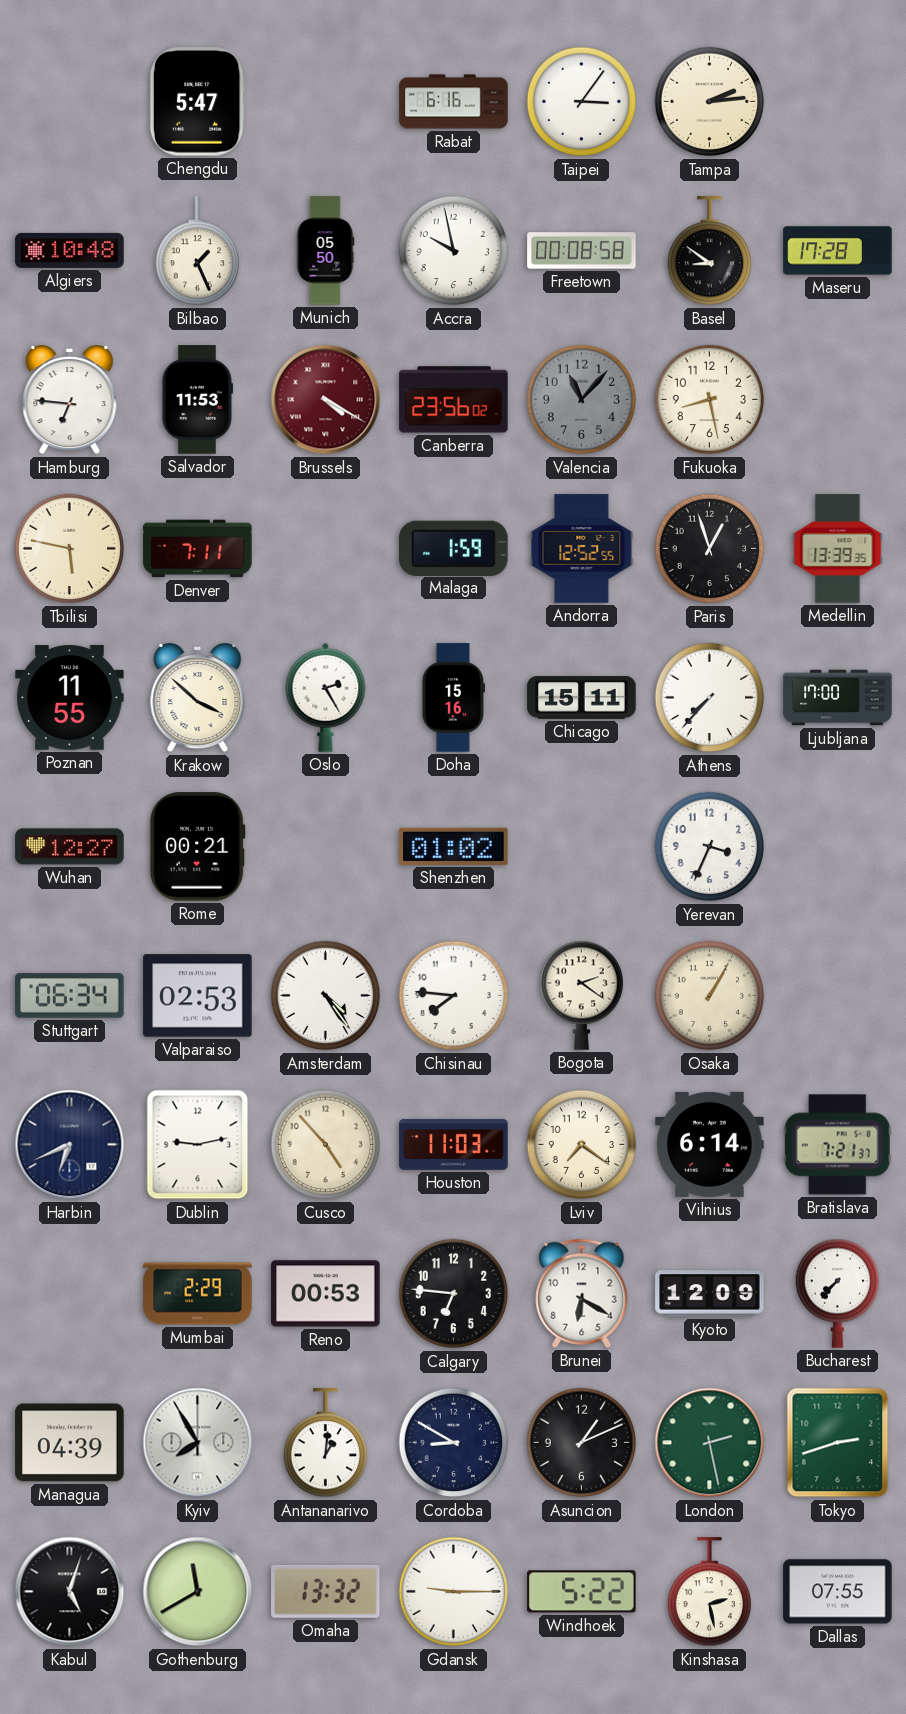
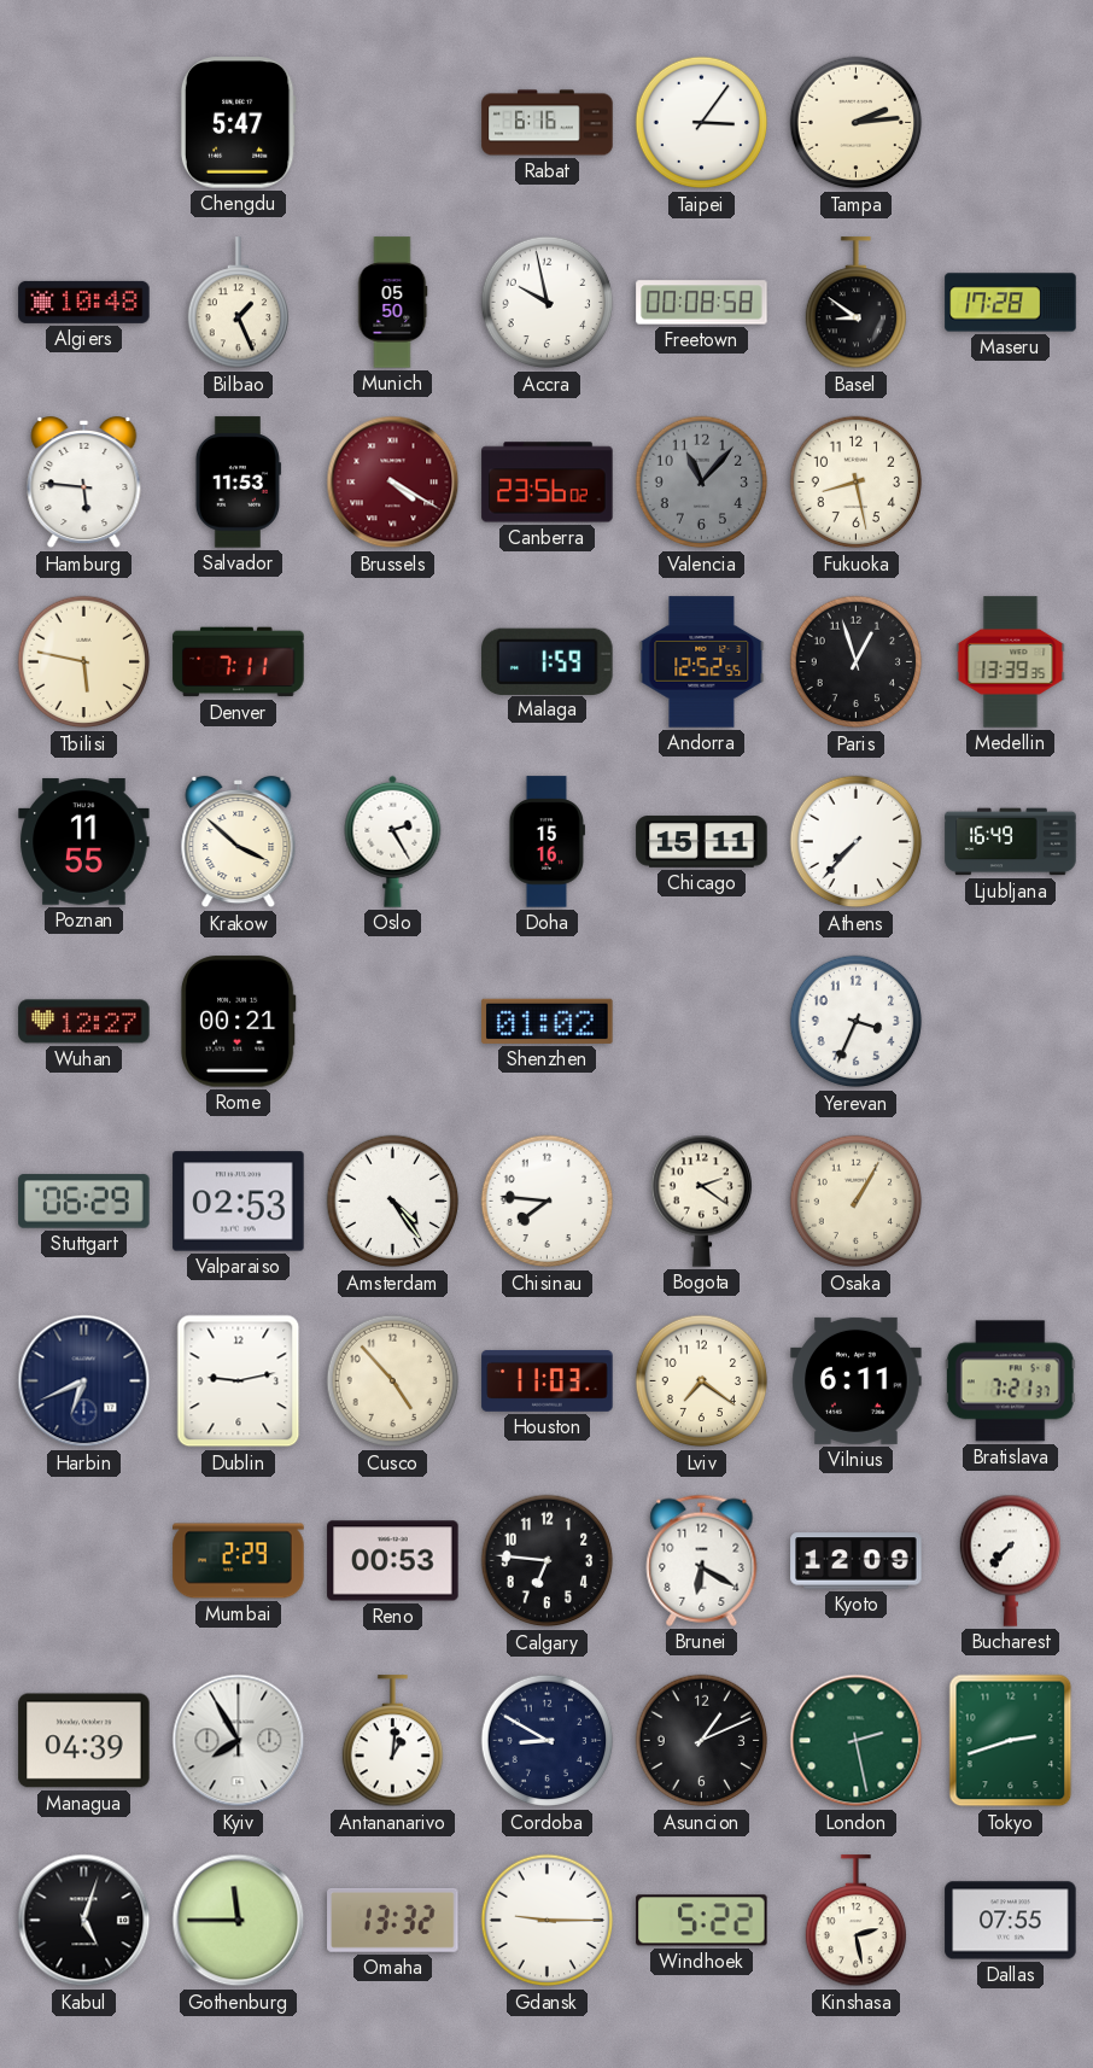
Hamburg: 6:46 -> 5:46 (84, 484)
Ljubljana: 17:00 -> 16:49 (1011, 842)
Stuttgart: 06:34 -> 06:29 (84, 1202)
Vilnius: 6:14 -> 6:11 (857, 1380)
Gothenburg: 11:40 -> 11:45 (239, 1921)
